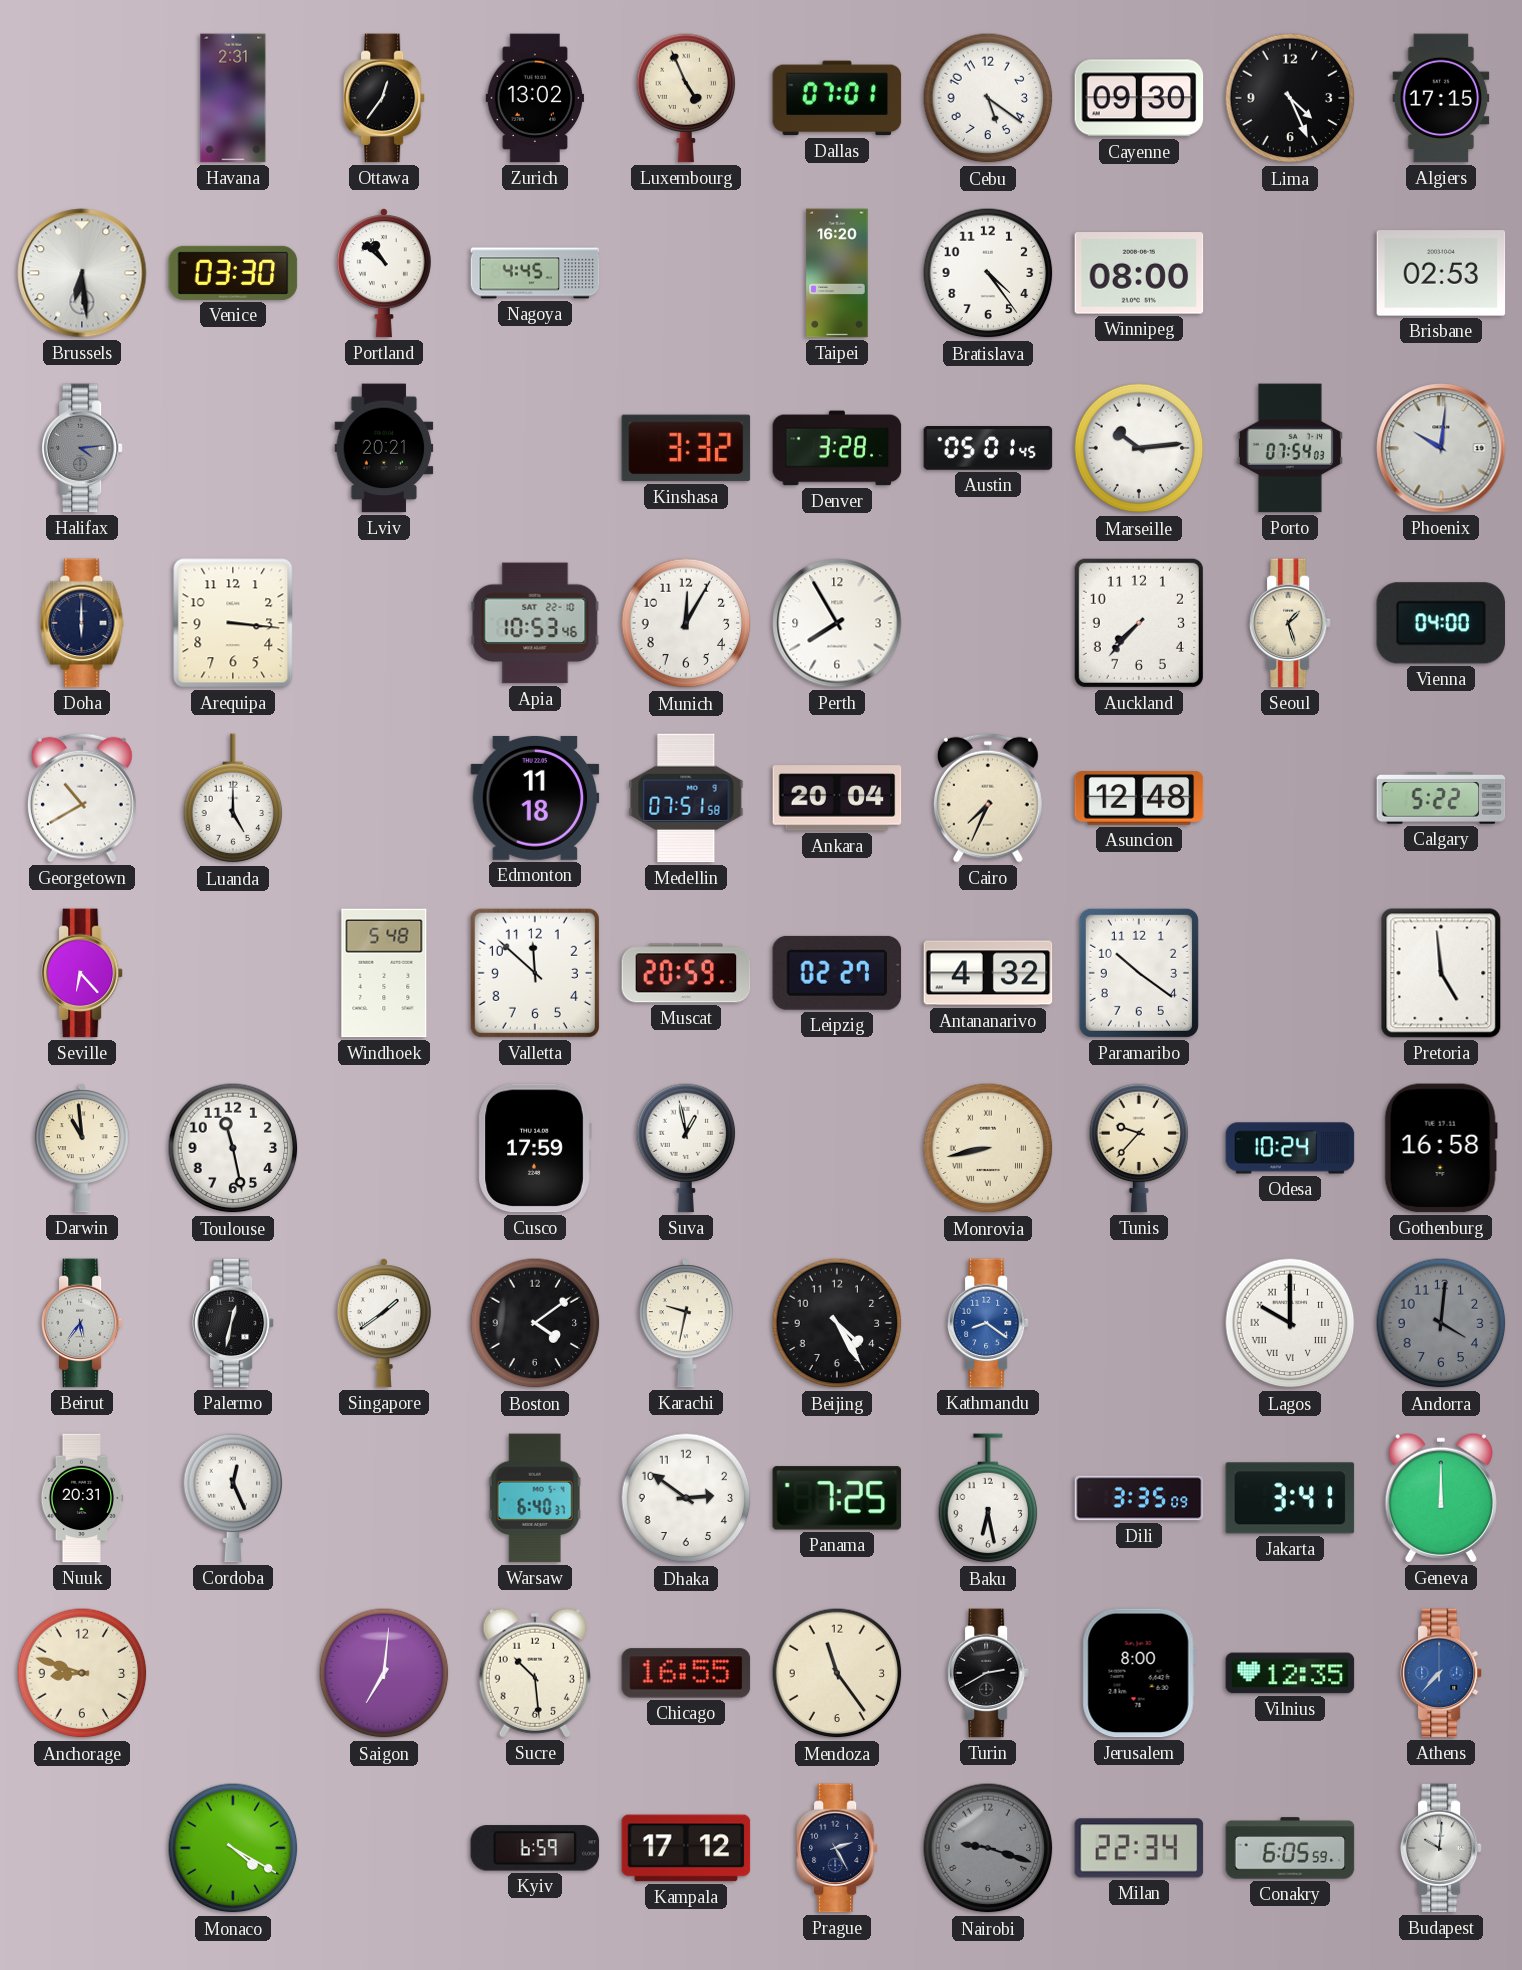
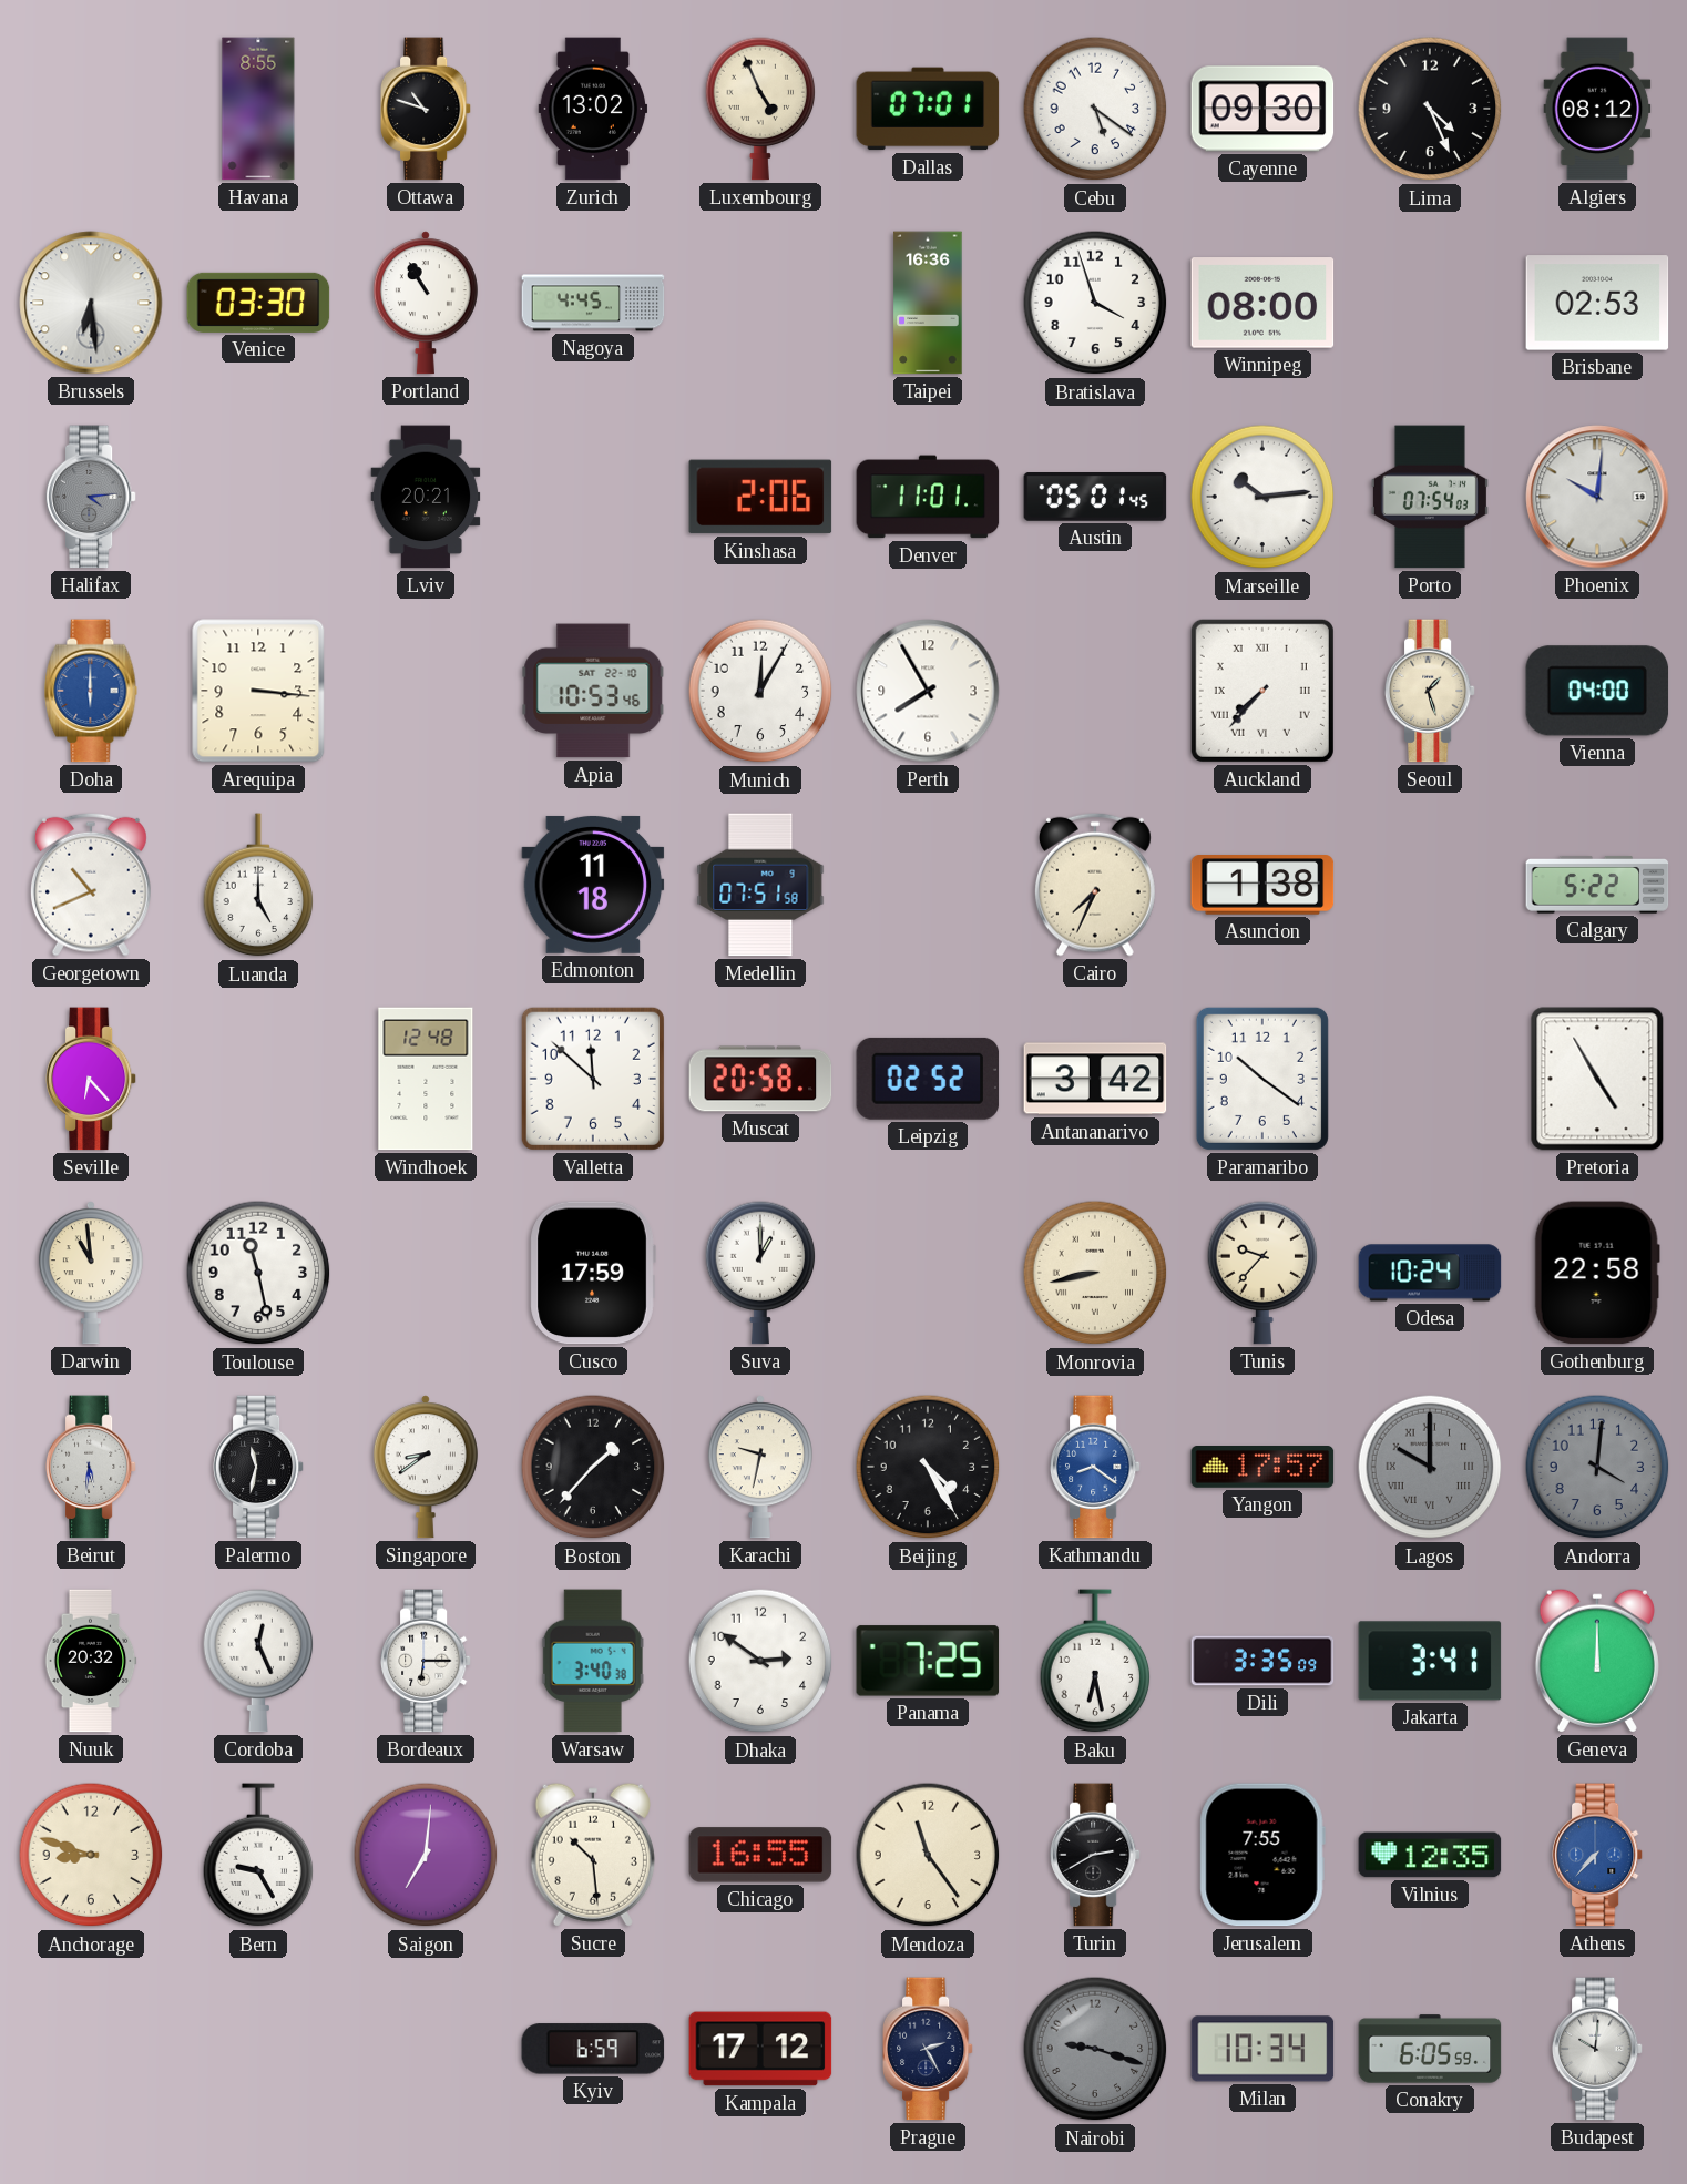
Havana: 2:31 -> 8:55 (258, 109)
Ottawa: 12:36 -> 10:48 (426, 109)
Algiers: 17:15 -> 08:12 (1597, 109)
Portland: 10:52 -> 10:55 (426, 303)
Taipei: 16:20 -> 16:36 (928, 303)
Bratislava: 4:24 -> 3:57 (1095, 303)
Kinshasa: 3:32 -> 2:06 (760, 497)
Denver: 3:28 -> 11:01 (928, 497)
Doha dial: navy -> blue (91, 691)
Auckland numerals: Arabic -> Roman (1262, 691)
Georgetown: 10:40 -> 10:41 (91, 885)
Ankara: 20:04 -> none (837, 798)
Asuncion: 12:48 -> 1:38 (1262, 886)
Windhoek: 5:48 -> 12:48 (426, 1079)
Muscat: 20:59 -> 20:58 (760, 1079)
Leipzig: 02:27 -> 02:52 (928, 1079)
Antananarivo: 4:32 -> 3:42 (1095, 1079)
Pretoria: 4:59 -> 4:55 (1597, 1079)
Suva: 12:58 -> 1:00 (760, 1273)
Gothenburg: 16:58 -> 22:58 (1597, 1273)
Beirut: 5:36 -> 5:31 (91, 1467)
Palermo: 12:32 -> 11:32 (258, 1467)
Singapore: 1:39 -> 8:39 (426, 1467)
Boston: 4:09 -> 1:37 (593, 1467)
Yangon: none -> 17:57 (1262, 1468)
Lagos dial: white -> grey (1430, 1467)
Nuuk: 20:31 -> 20:32 (91, 1661)
Bordeaux: none -> 6:15 (426, 1661)
Warsaw: 6:40 -> 3:40 (593, 1661)
Bern: none -> 9:25 (258, 1856)
Jerusalem: 8:00 -> 7:55 (1262, 1855)
Monaco: 4:20 -> none (233, 1848)
Milan: 22:34 -> 10:34 (1262, 2049)
